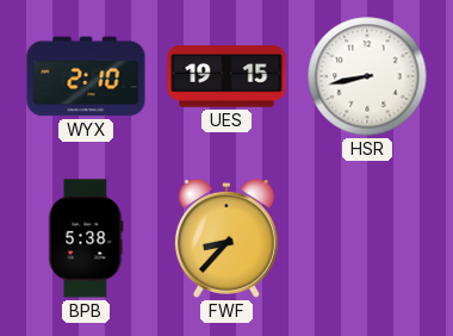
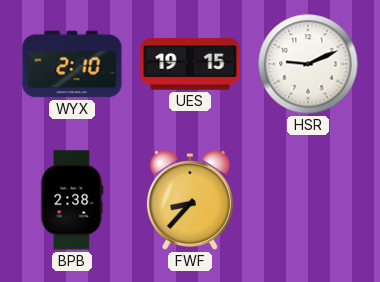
HSR: 8:43 -> 9:11 (308, 64)
BPB: 5:38 -> 2:38 (72, 200)
